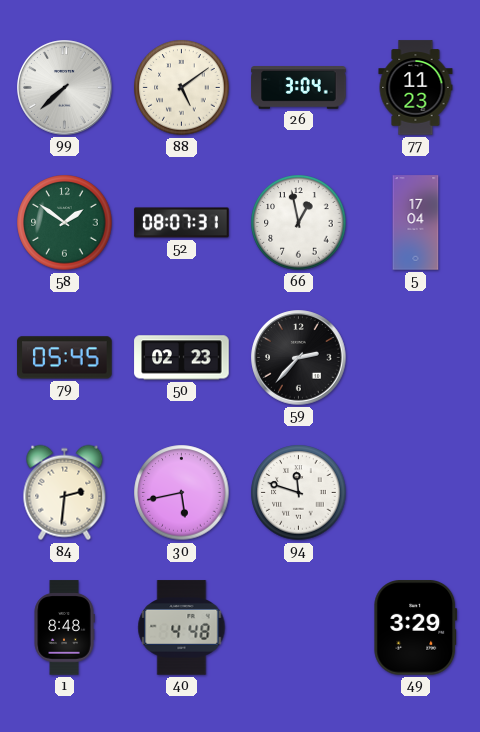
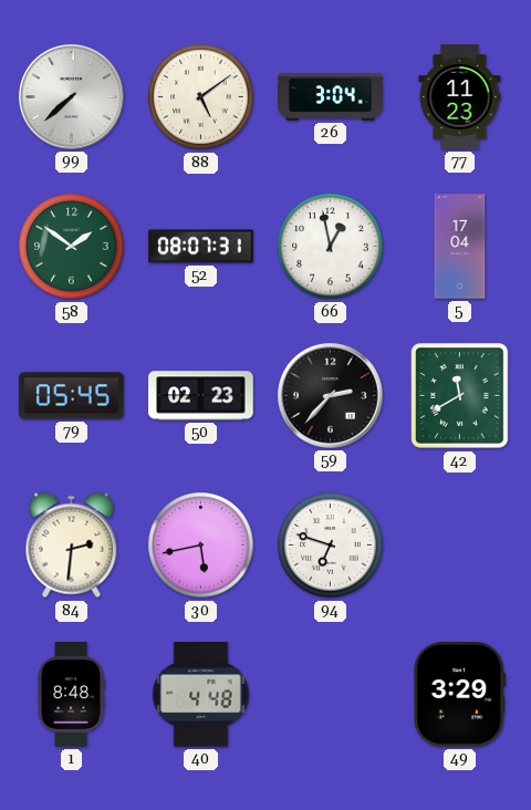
42: none -> 11:40 (460, 396)
94: 11:48 -> 6:48 (331, 546)
